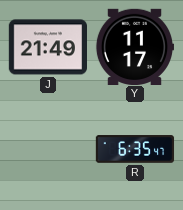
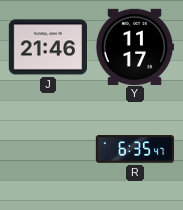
J: 21:49 -> 21:46 (47, 47)
